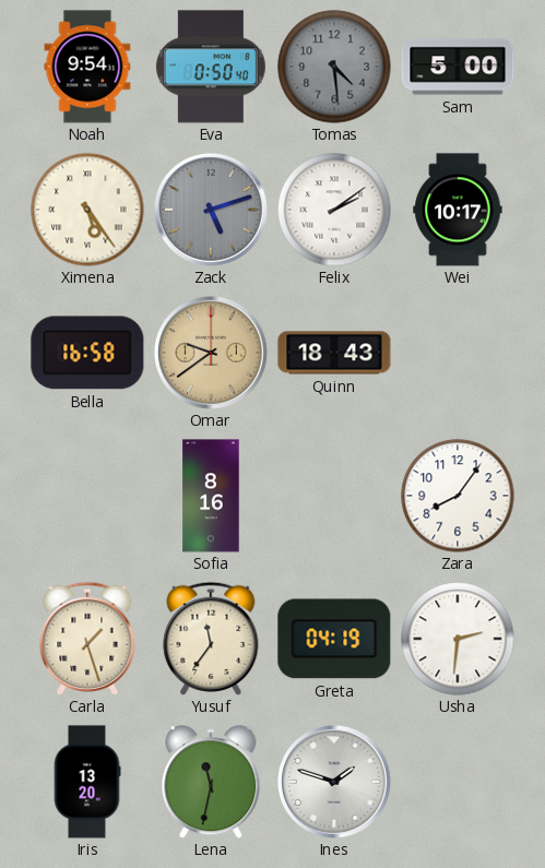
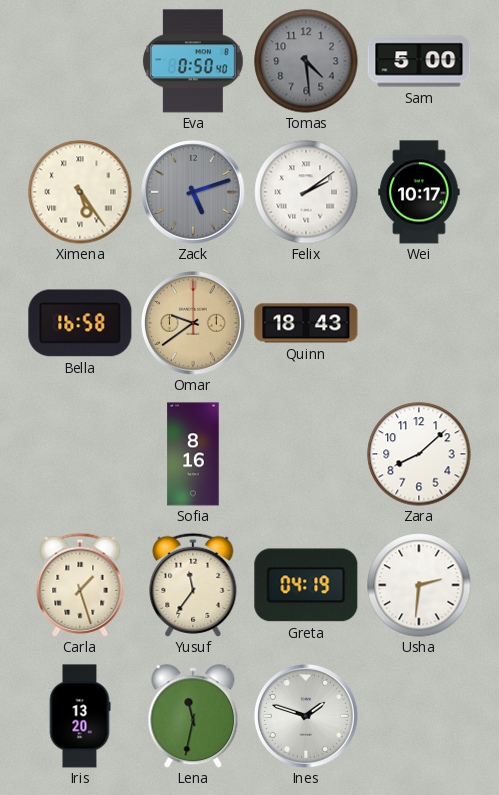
Noah: 9:54 -> none (87, 67)
Zara: 8:06 -> 8:08 (419, 454)
